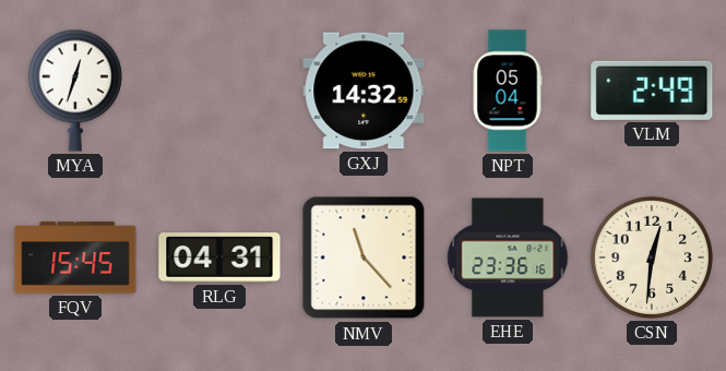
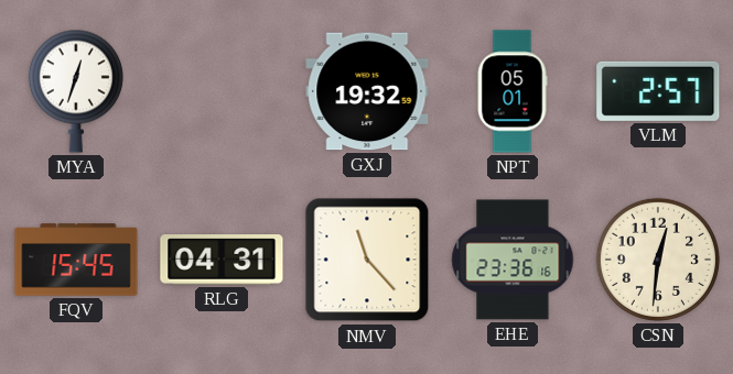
GXJ: 14:32 -> 19:32 (367, 91)
NPT: 05:04 -> 05:01 (513, 91)
VLM: 2:49 -> 2:57 (658, 91)
